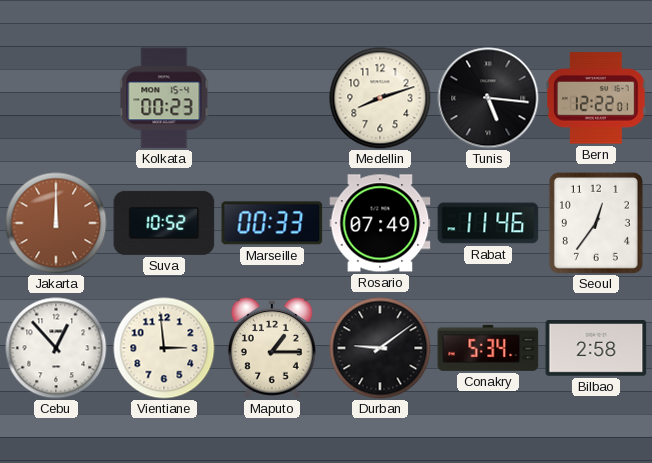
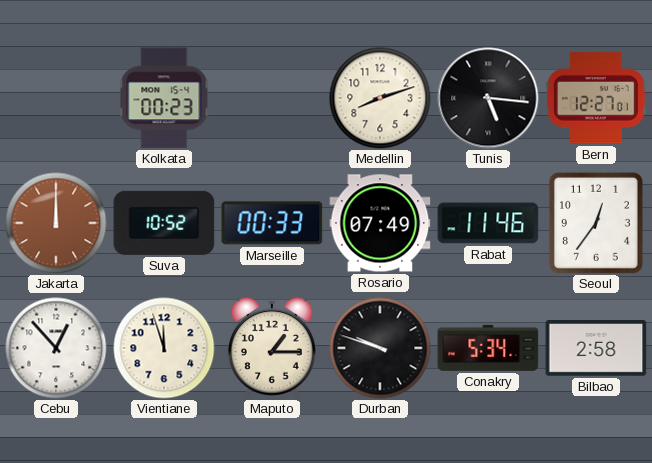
Bern: 12:22 -> 12:27 (597, 98)
Vientiane: 2:59 -> 11:57 (164, 348)
Durban: 9:09 -> 9:48 (380, 348)
